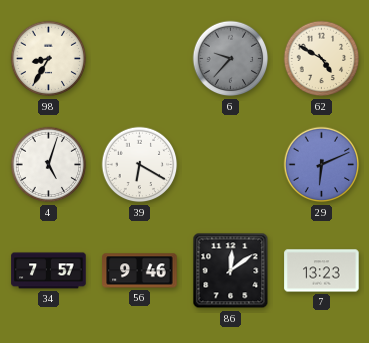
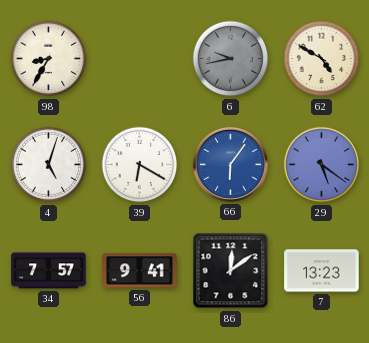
6: 9:37 -> 9:43 (231, 59)
66: none -> 6:06 (230, 164)
29: 6:11 -> 5:21 (322, 165)
56: 9:46 -> 9:41 (140, 271)
